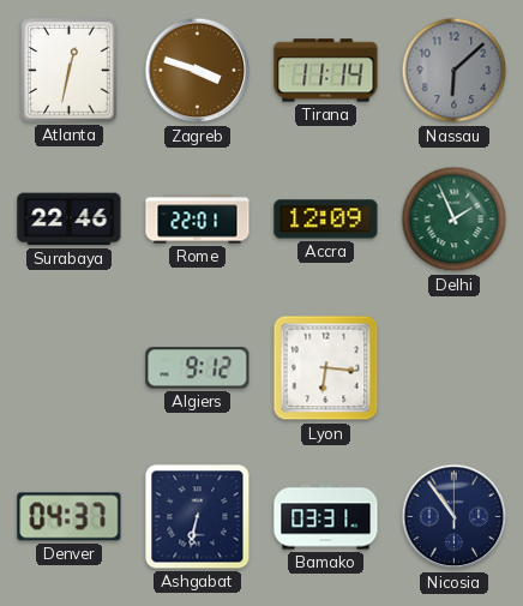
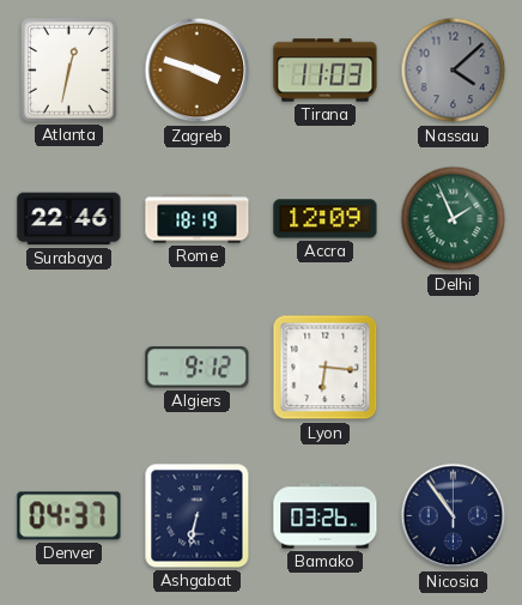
Tirana: 11:14 -> 11:03 (326, 71)
Nassau: 6:08 -> 4:08 (454, 71)
Rome: 22:01 -> 18:19 (198, 219)
Bamako: 03:31 -> 03:26 (326, 516)
